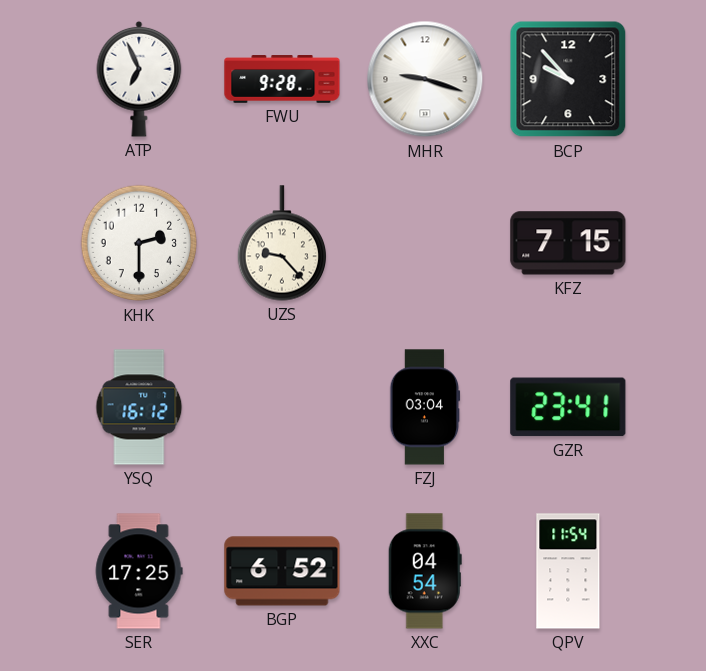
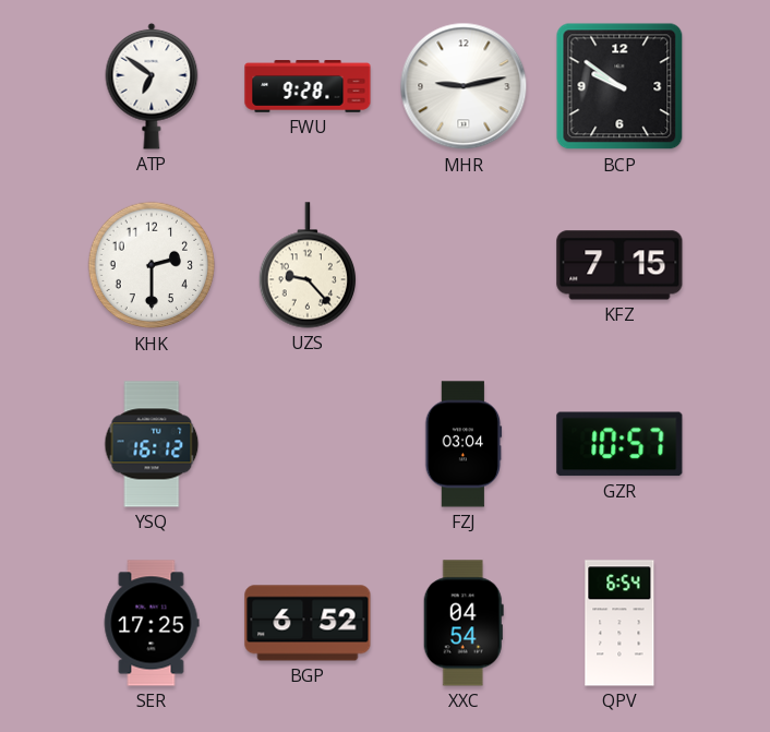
ATP: 6:56 -> 6:51 (152, 86)
MHR: 9:18 -> 9:13 (464, 86)
BCP: 9:53 -> 9:51 (619, 86)
GZR: 23:41 -> 10:57 (619, 444)
QPV: 11:54 -> 6:54 (619, 623)
